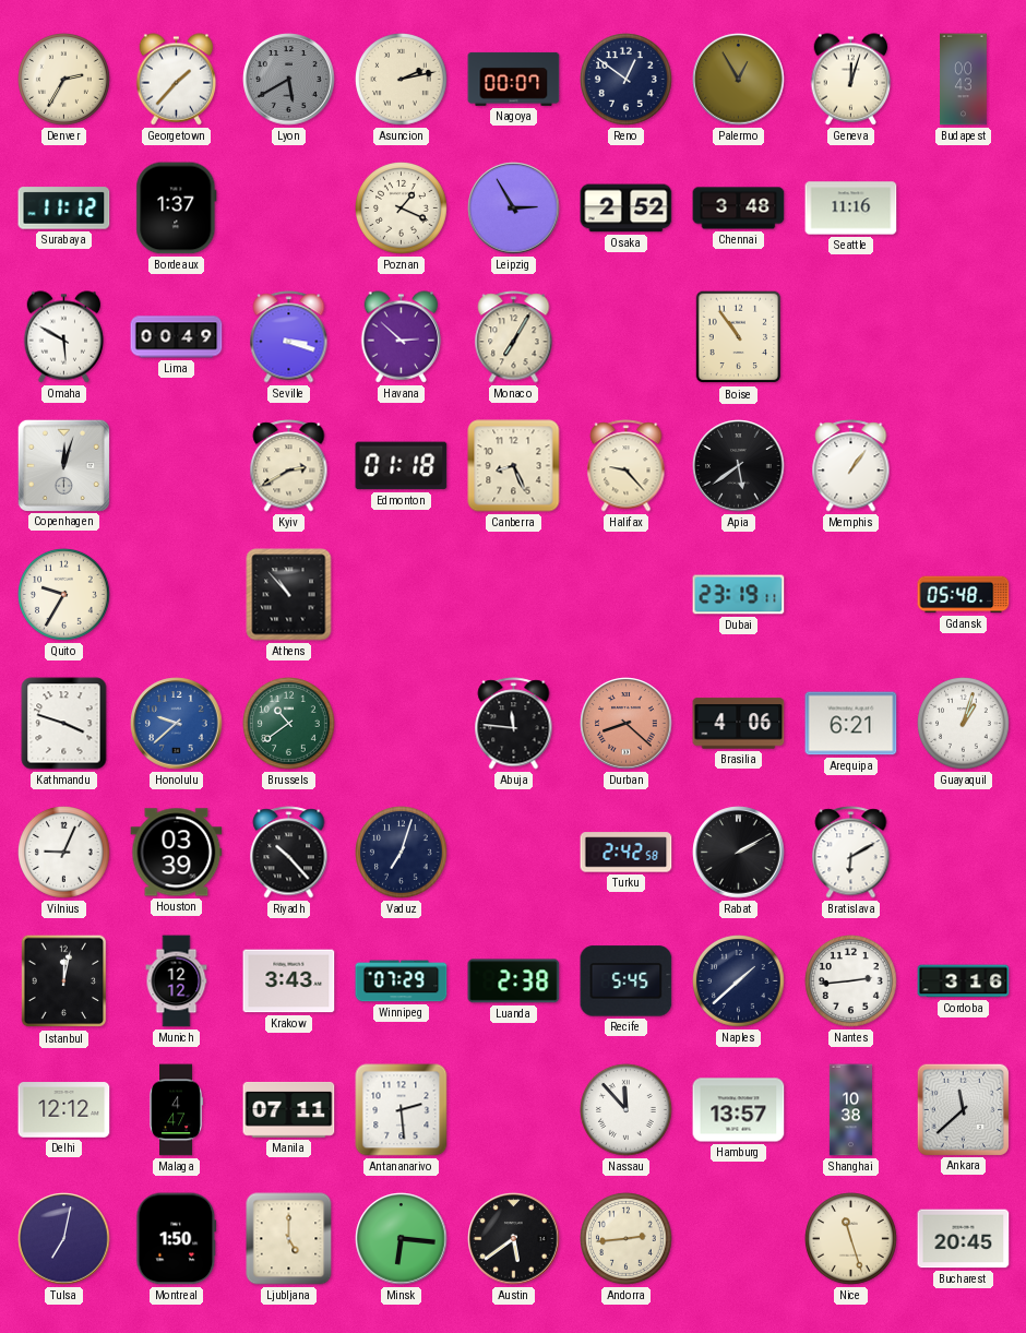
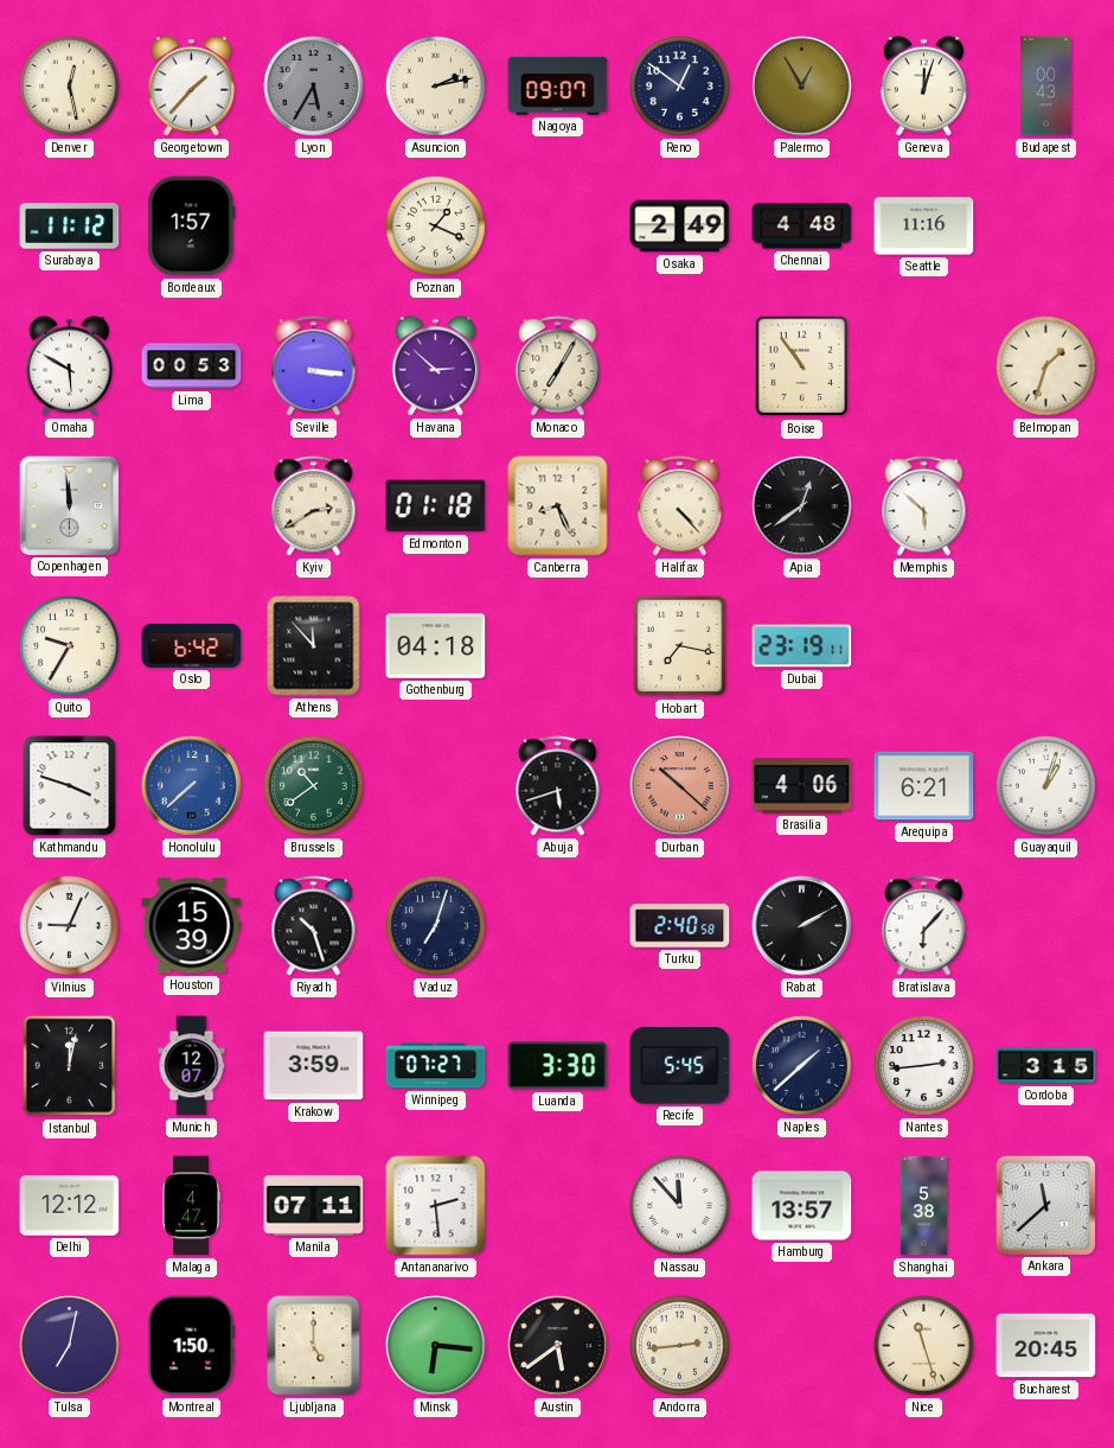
Denver: 2:35 -> 12:28 (70, 87)
Lyon: 5:40 -> 5:35 (314, 87)
Nagoya: 00:07 -> 09:07 (558, 85)
Bordeaux: 1:37 -> 1:57 (192, 227)
Leipzig: 2:55 -> none (514, 209)
Osaka: 2:52 -> 2:49 (680, 227)
Chennai: 3:48 -> 4:48 (802, 227)
Lima: 00:49 -> 00:53 (192, 366)
Seville: 3:18 -> 3:16 (314, 366)
Belmopan: none -> 1:33 (1046, 366)
Copenhagen: 12:03 -> 11:59 (69, 505)
Halifax: 9:23 -> 4:23 (680, 506)
Apia: 5:39 -> 12:39 (802, 506)
Memphis: 1:06 -> 5:52 (924, 506)
Oslo: none -> 6:42 (192, 645)
Athens: 10:53 -> 11:53 (314, 646)
Gothenburg: none -> 04:18 (436, 646)
Hobart: none -> 7:17 (680, 646)
Gdansk: 05:48 -> none (964, 595)
Honolulu: 9:38 -> 7:38 (192, 786)
Abuja: 11:46 -> 5:42 (558, 786)
Durban: 8:22 -> 10:22 (680, 786)
Houston: 03:39 -> 15:39 (192, 926)
Riyadh: 10:23 -> 10:27 (314, 926)
Turku: 2:42 -> 2:40 (680, 926)
Bratislava: 6:10 -> 6:07 (924, 926)
Munich: 12:12 -> 12:07 (192, 1066)
Krakow: 3:43 -> 3:59 (314, 1066)
Winnipeg: 07:29 -> 07:27 (436, 1066)
Luanda: 2:38 -> 3:30 (558, 1066)
Cordoba: 3:16 -> 3:15 (1046, 1066)
Shanghai: 10:38 -> 5:38 (923, 1206)
